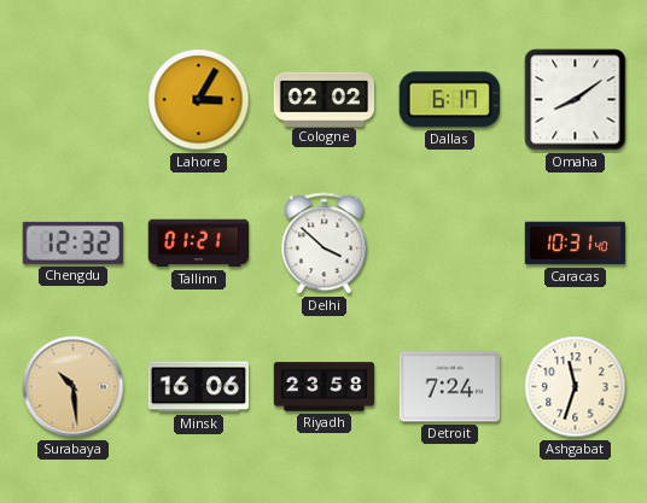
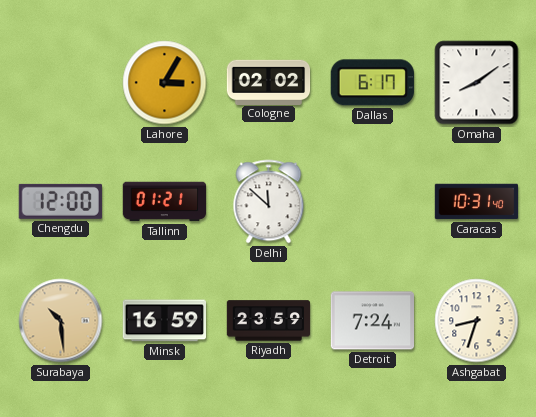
Chengdu: 12:32 -> 12:00 (60, 201)
Delhi: 3:52 -> 11:52 (269, 202)
Minsk: 16:06 -> 16:59 (164, 321)
Riyadh: 23:58 -> 23:59 (269, 321)
Ashgabat: 11:33 -> 8:33 (477, 321)
